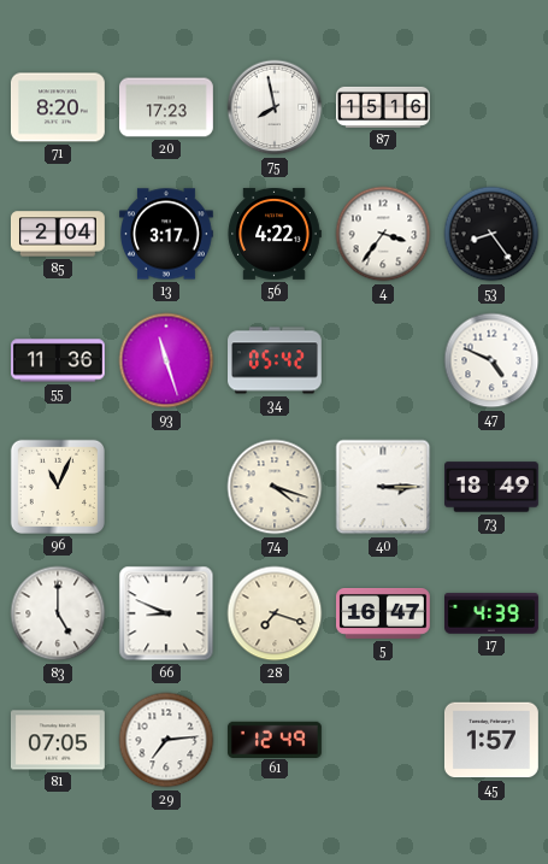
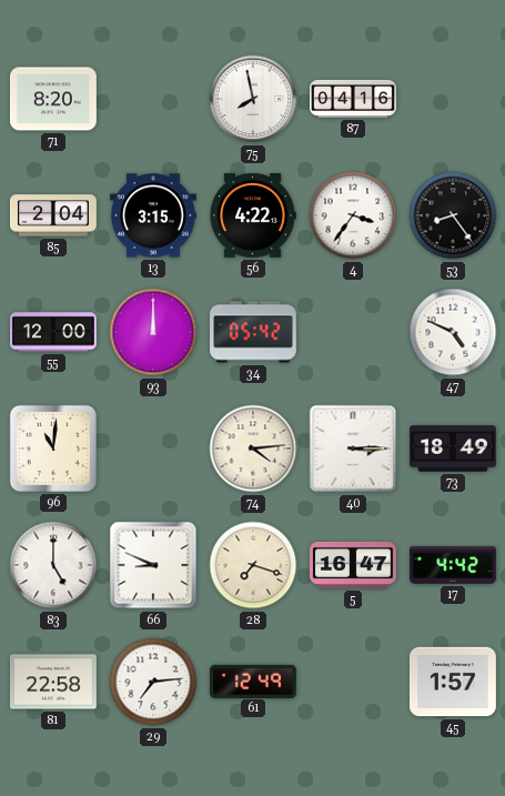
20: 17:23 -> none (167, 107)
87: 15:16 -> 04:16 (354, 99)
13: 3:17 -> 3:15 (154, 215)
55: 11:36 -> 12:00 (54, 332)
93: 11:27 -> 12:00 (153, 332)
96: 11:04 -> 11:01 (53, 449)
74: 4:18 -> 4:14 (253, 449)
17: 4:39 -> 4:42 (454, 565)
81: 07:05 -> 22:58 (53, 682)
